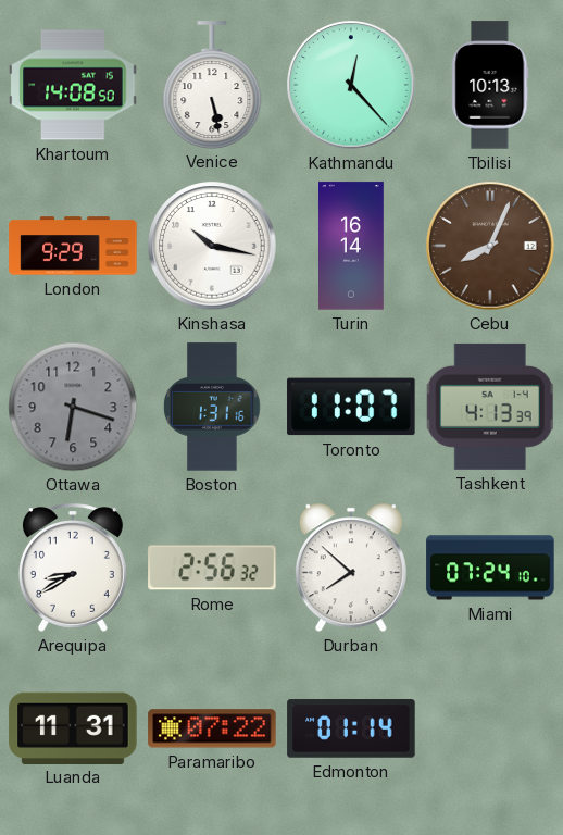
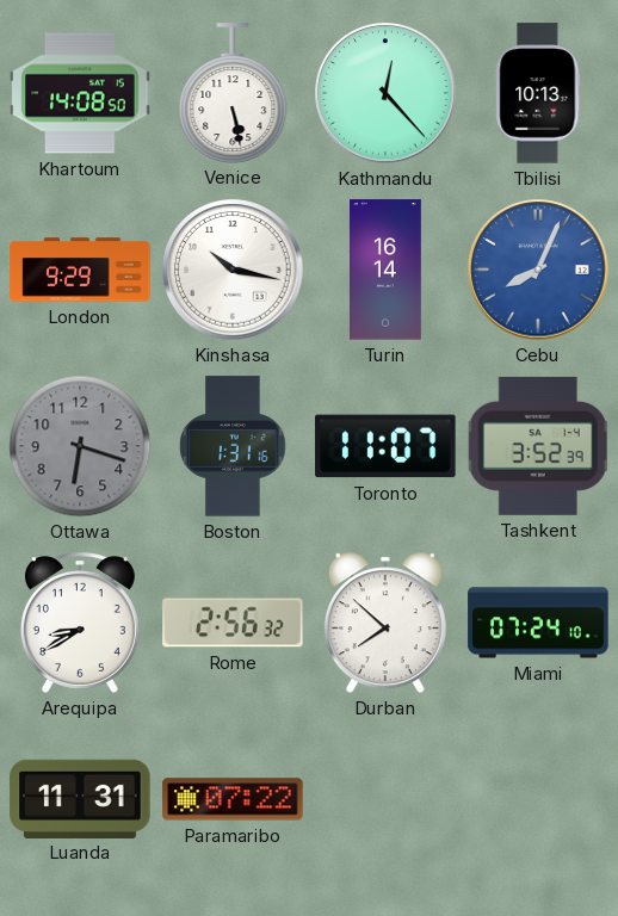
Cebu dial: brown -> blue (538, 270)
Tashkent: 4:13 -> 3:52 (538, 446)
Edmonton: 01:14 -> none (351, 728)
